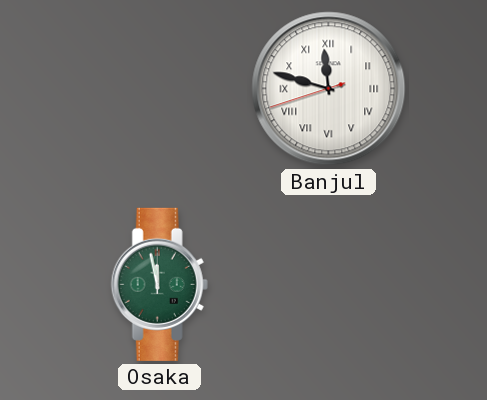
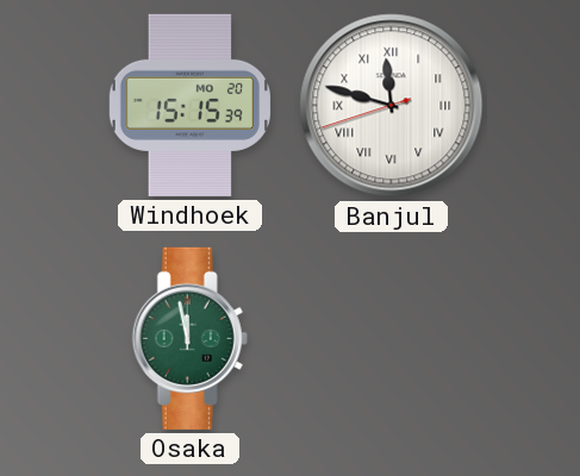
Windhoek: none -> 15:15 (189, 105)
